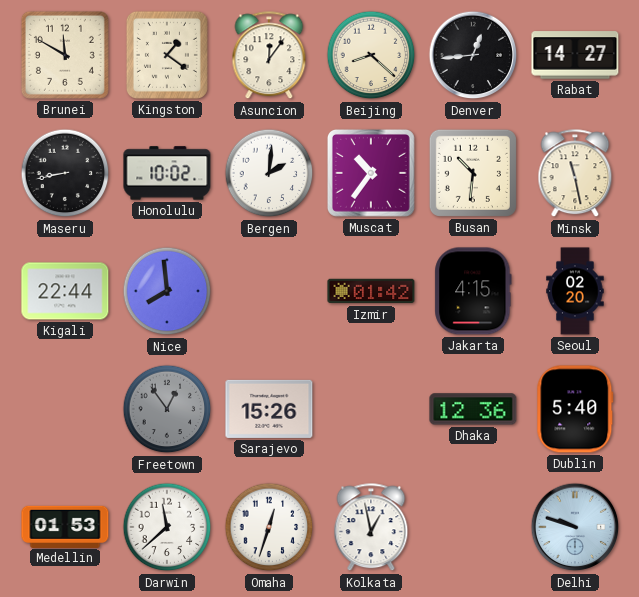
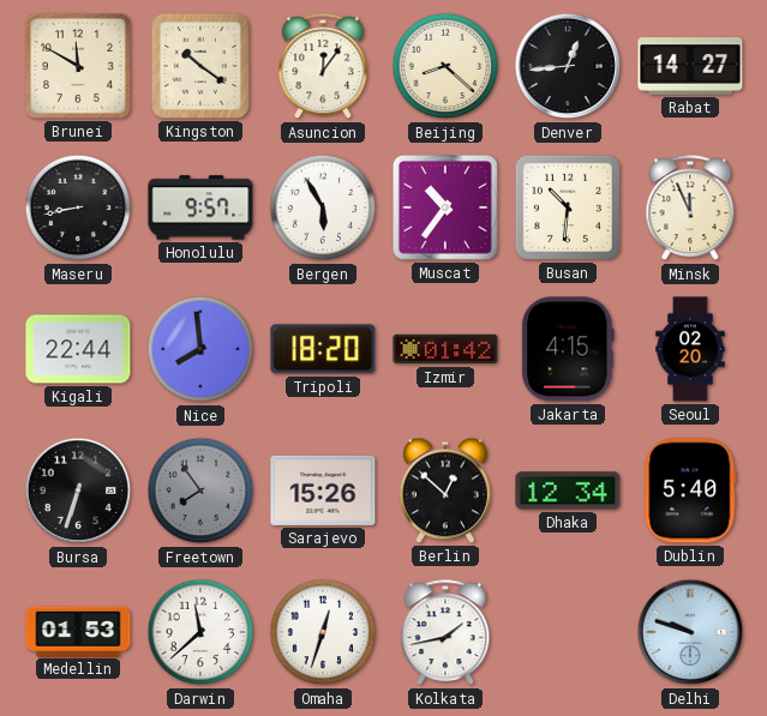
Kingston: 1:21 -> 10:21 (200, 66)
Honolulu: 10:02 -> 9:57 (200, 207)
Bergen: 2:01 -> 5:55 (323, 207)
Minsk: 11:28 -> 11:56 (690, 209)
Tripoli: none -> 18:20 (323, 349)
Bursa: none -> 6:33 (78, 491)
Freetown: 12:54 -> 7:54 (200, 491)
Berlin: none -> 12:52 (445, 491)
Dhaka: 12:36 -> 12:34 (568, 491)
Kolkata: 12:58 -> 1:43 (445, 633)
